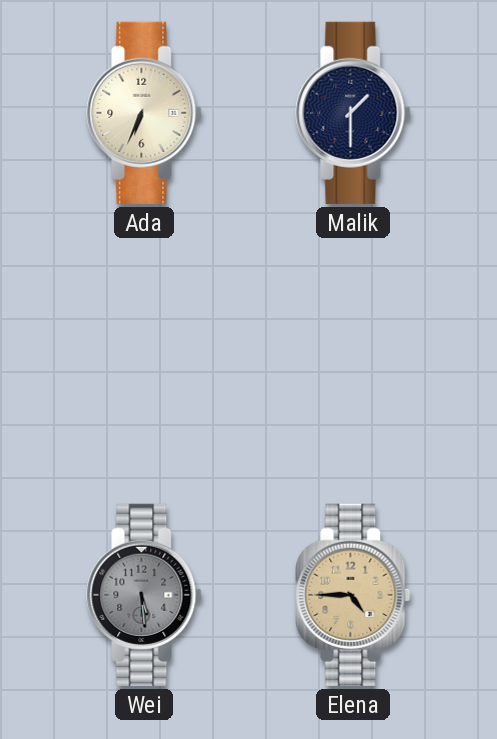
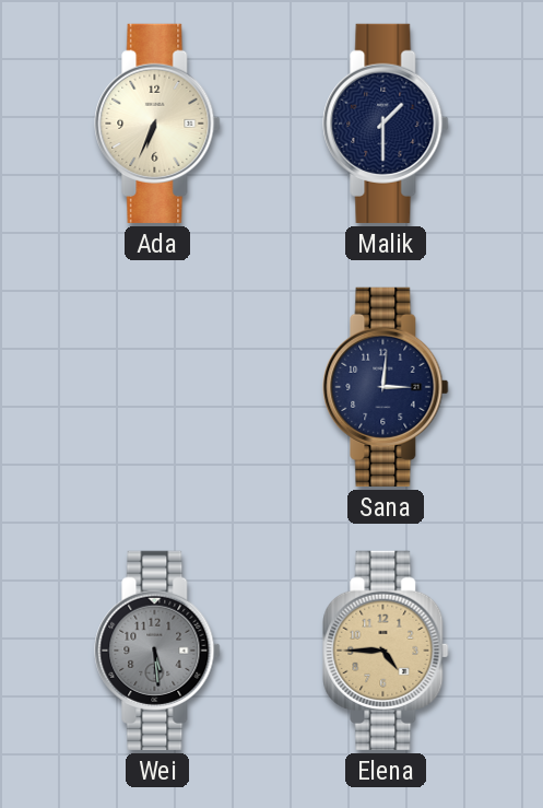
Sana: none -> 3:01 (386, 387)
